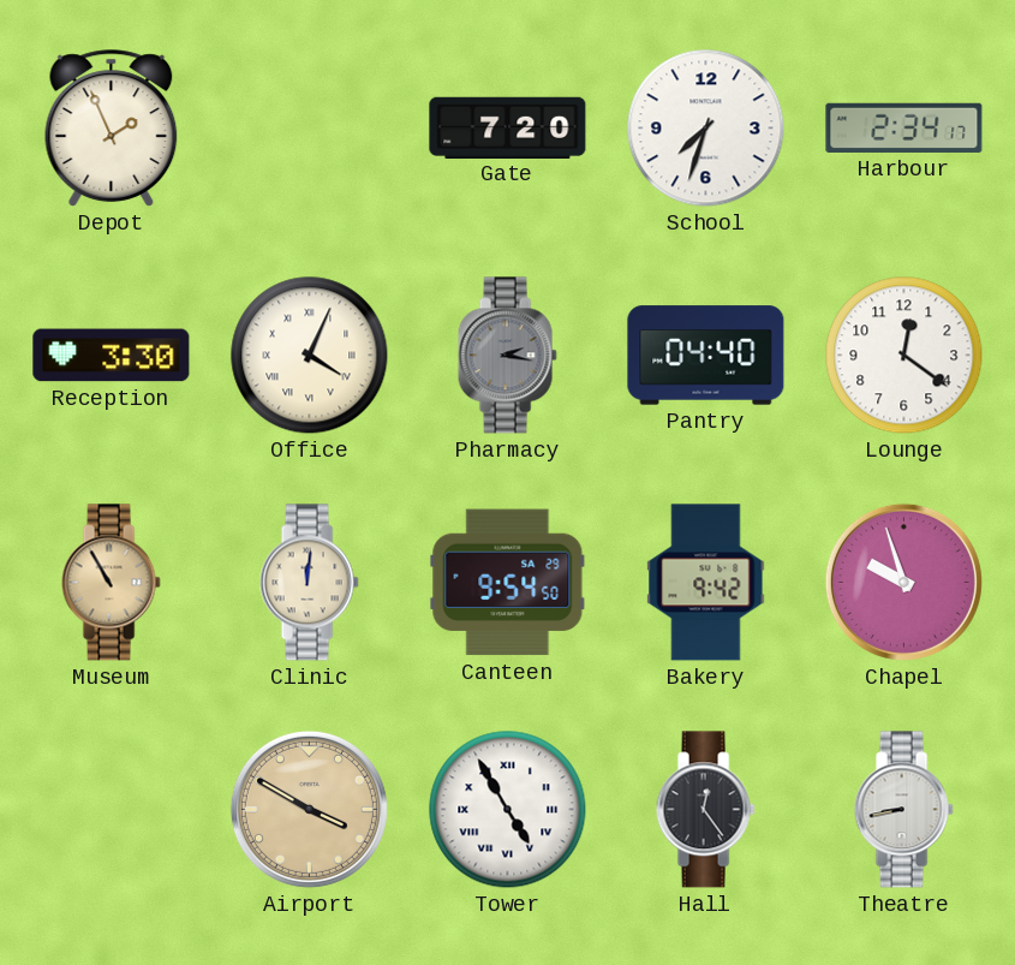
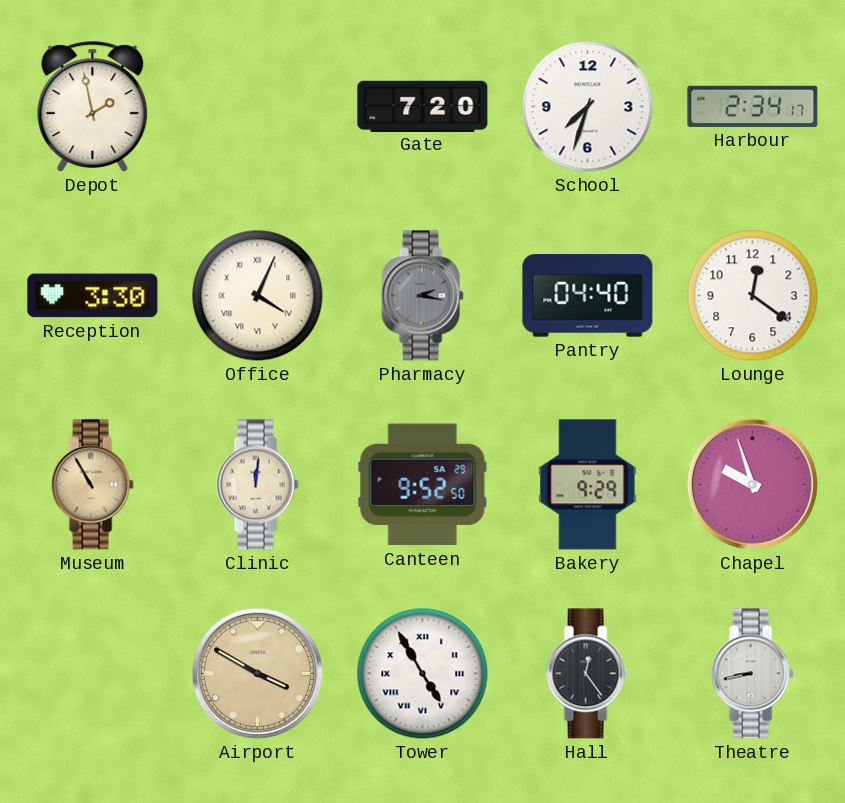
Depot: 1:56 -> 1:58 (93, 107)
Canteen: 9:54 -> 9:52 (423, 485)
Bakery: 9:42 -> 9:29 (588, 485)
